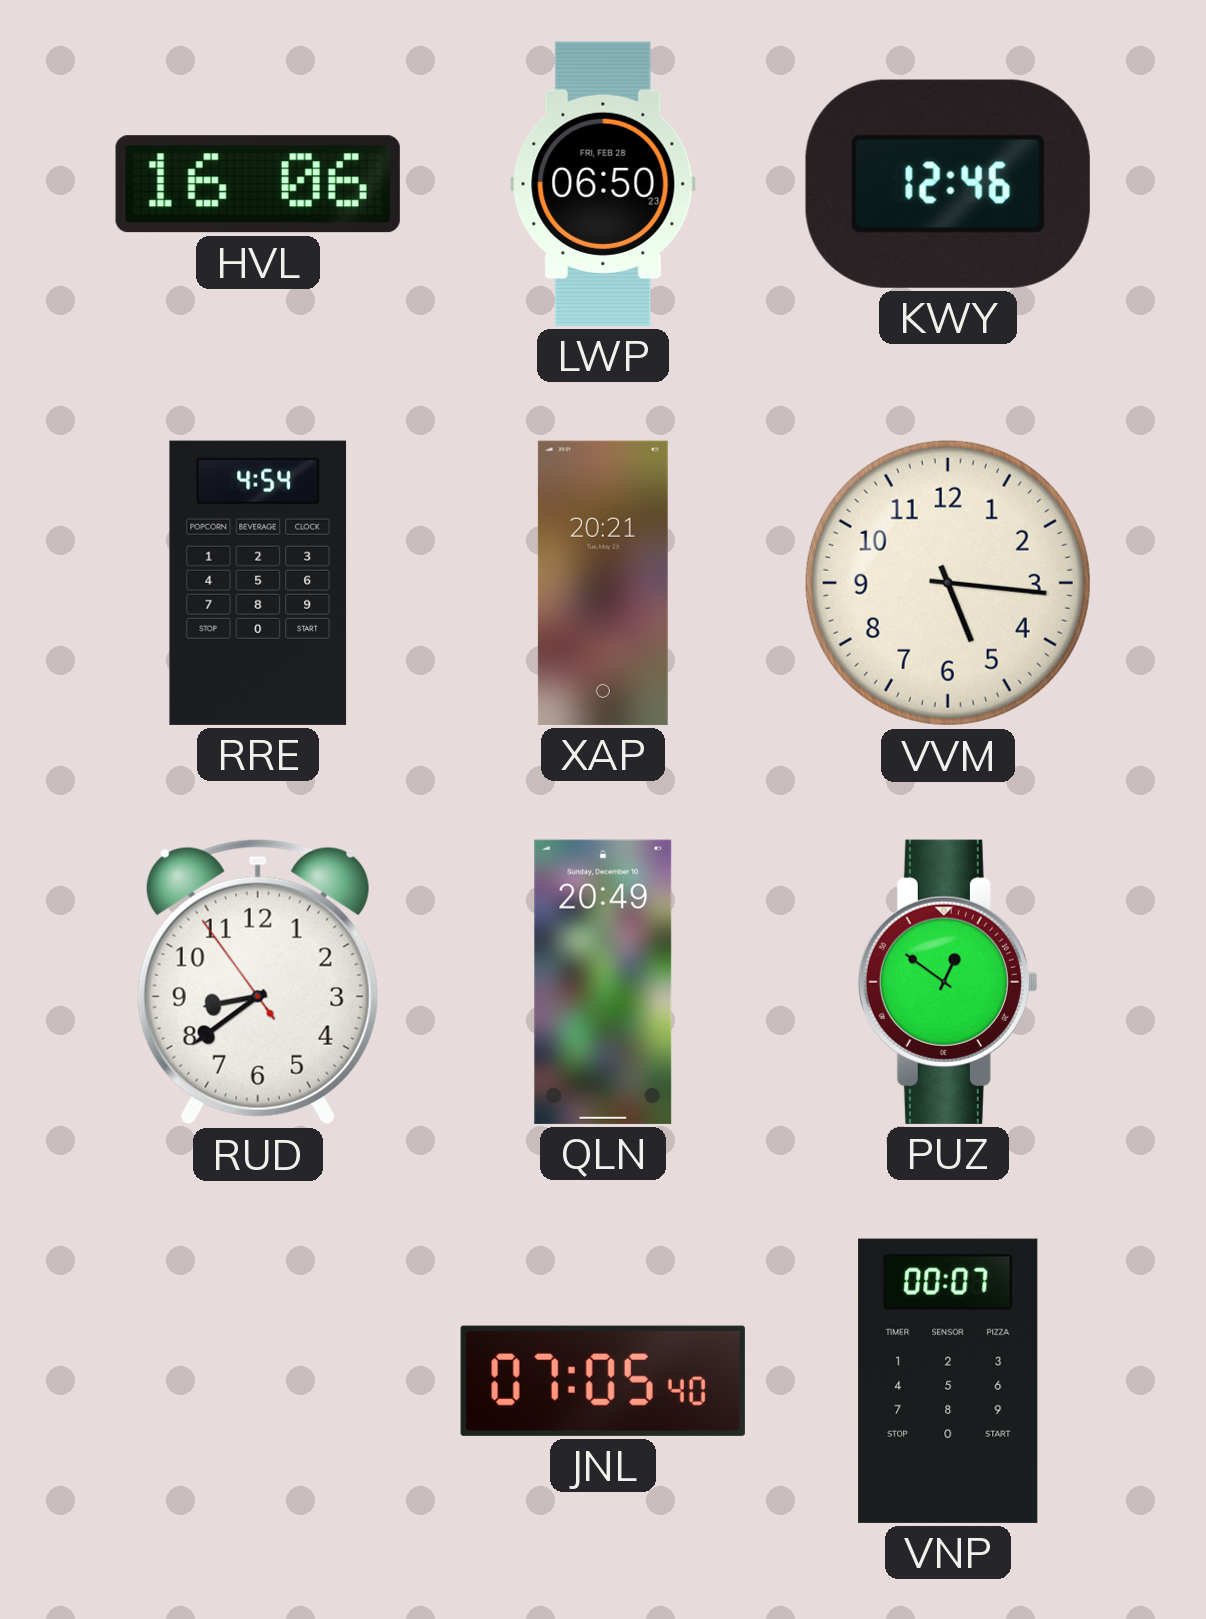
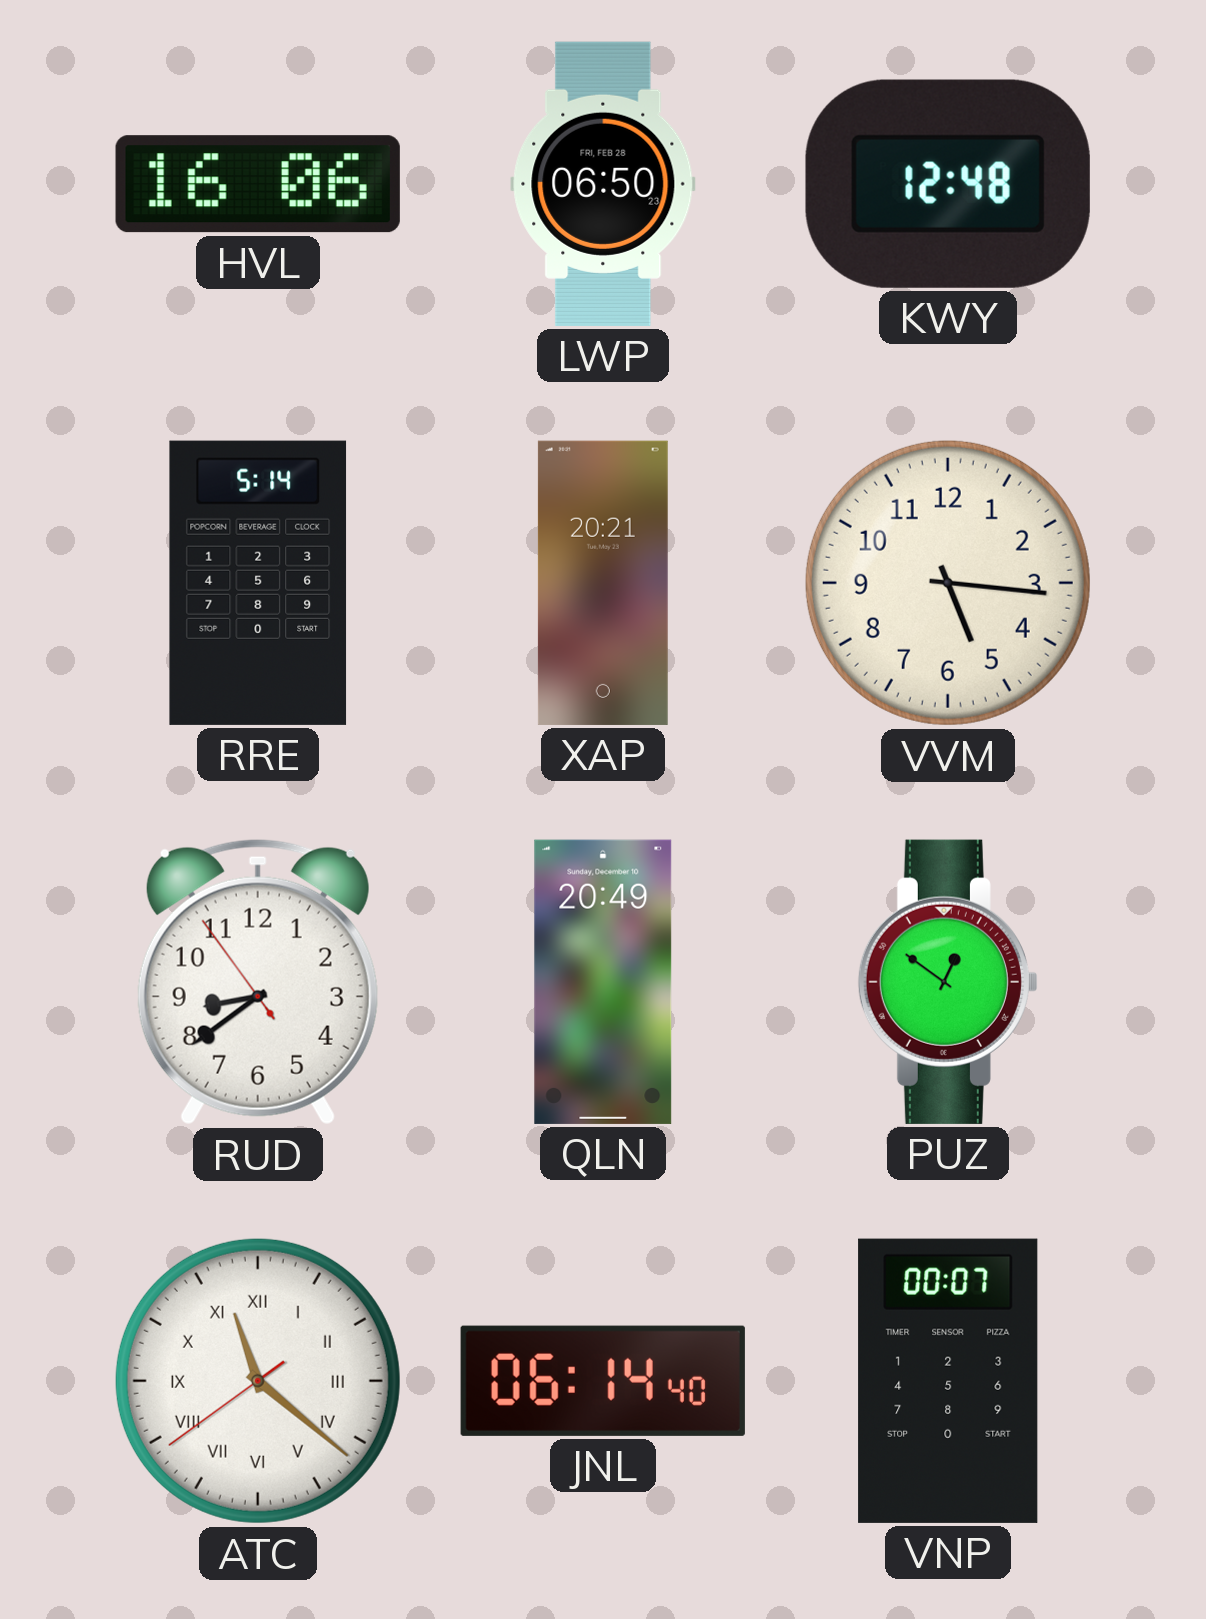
KWY: 12:46 -> 12:48 (948, 184)
RRE: 4:54 -> 5:14 (258, 583)
ATC: none -> 11:21 (258, 1381)
JNL: 07:05 -> 06:14 (603, 1381)
